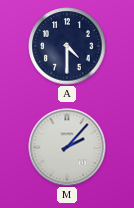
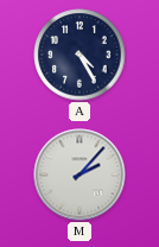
A: 4:30 -> 4:25 (79, 55)
